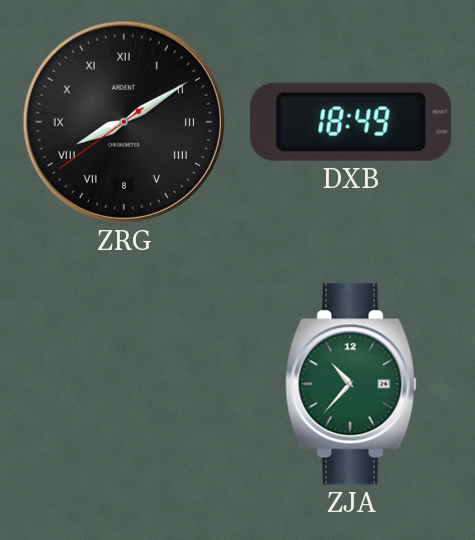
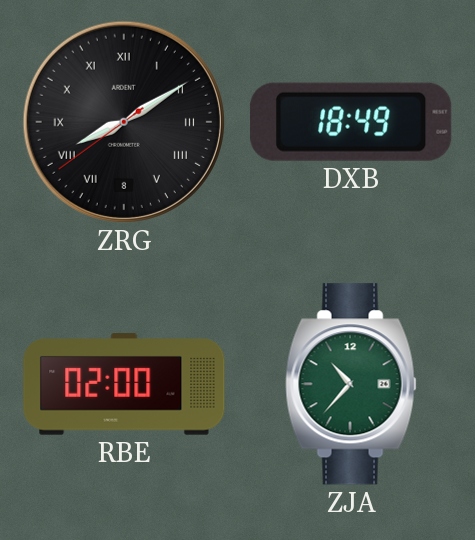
RBE: none -> 02:00 (124, 384)
